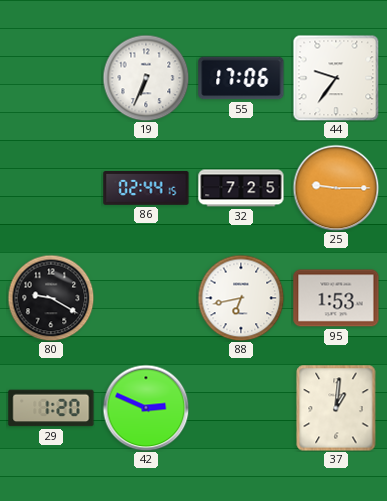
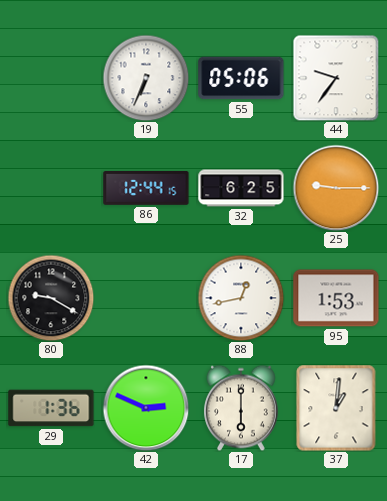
55: 17:06 -> 05:06 (241, 78)
86: 02:44 -> 12:44 (146, 189)
32: 7:25 -> 6:25 (241, 188)
88: 6:43 -> 12:43 (241, 298)
29: 1:20 -> 1:36 (51, 408)
17: none -> 6:00 (242, 408)
